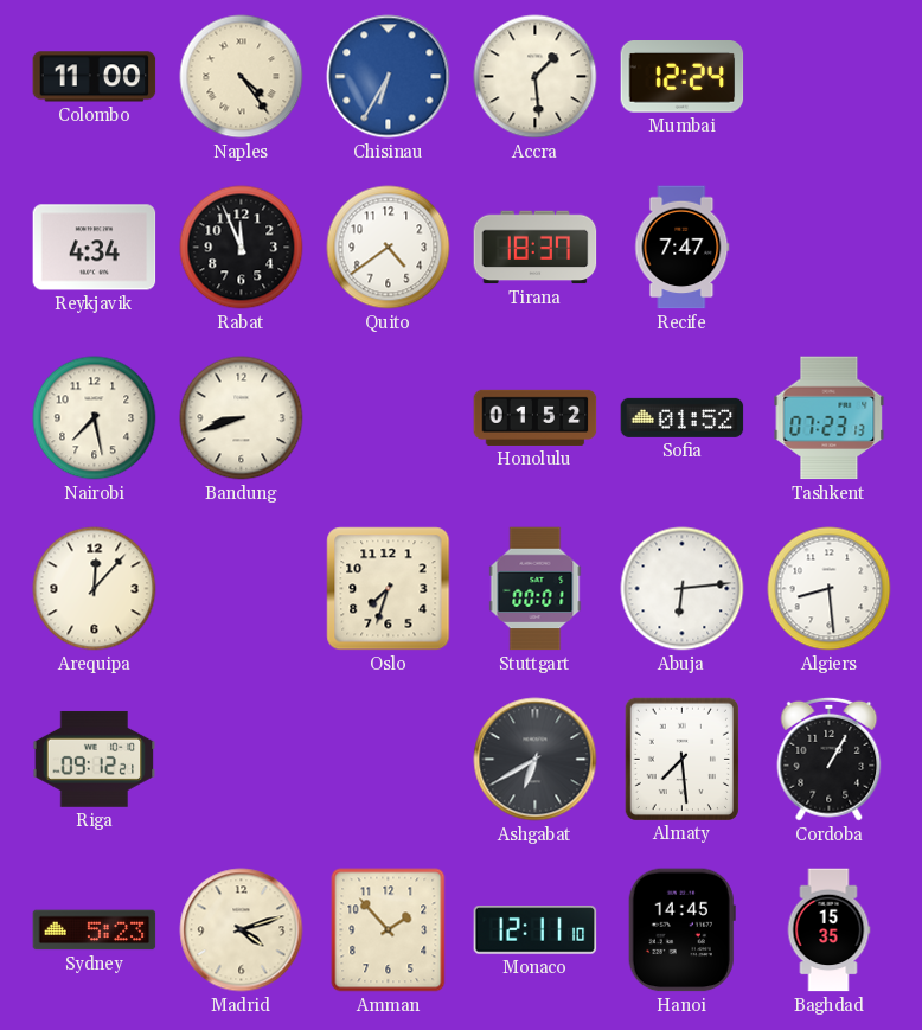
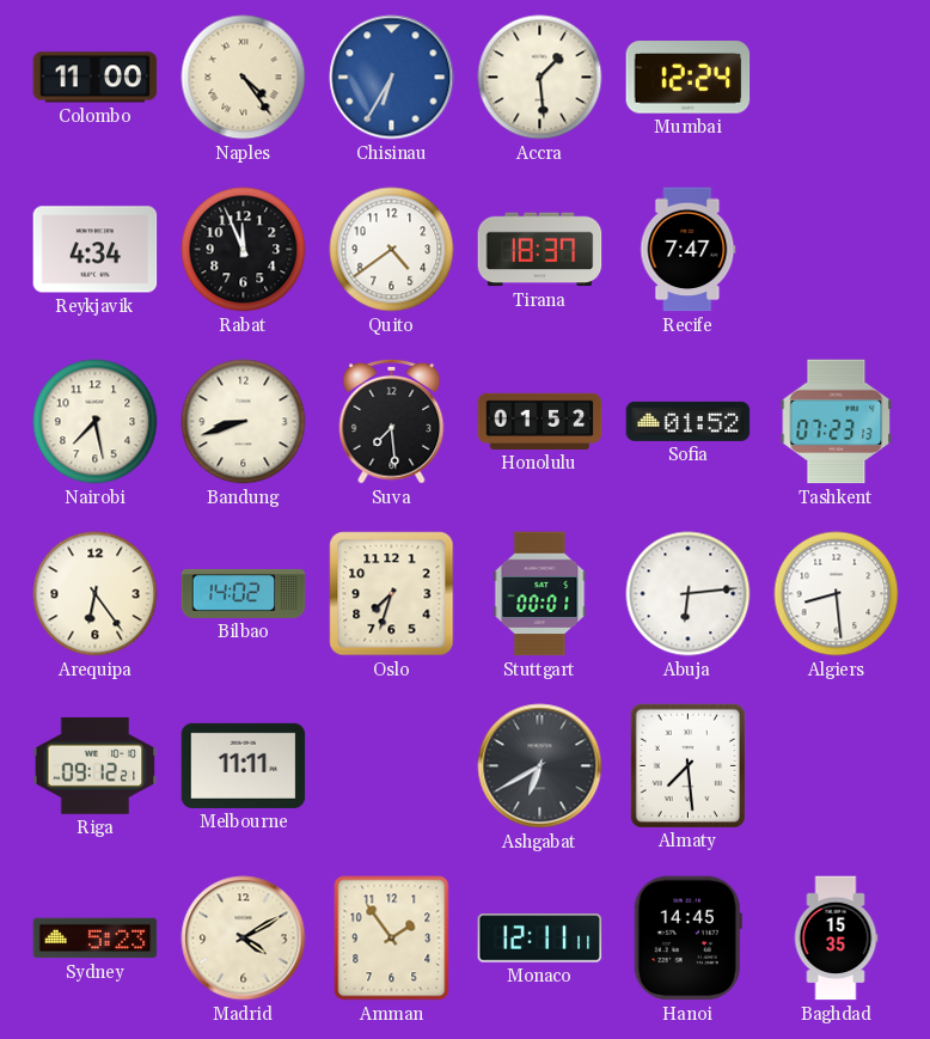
Suva: none -> 7:29 (392, 421)
Arequipa: 12:07 -> 6:24 (96, 594)
Bilbao: none -> 14:02 (244, 593)
Melbourne: none -> 11:11 (244, 765)
Cordoba: 1:05 -> none (830, 759)
Madrid: 4:12 -> 4:10 (244, 939)
Amman: 1:53 -> 1:54 (392, 939)
Monaco: 12:11:10 -> 12:11:11 (540, 939)
